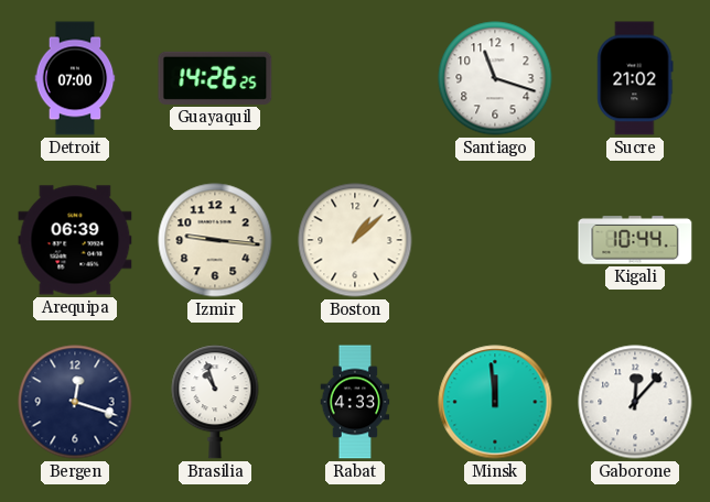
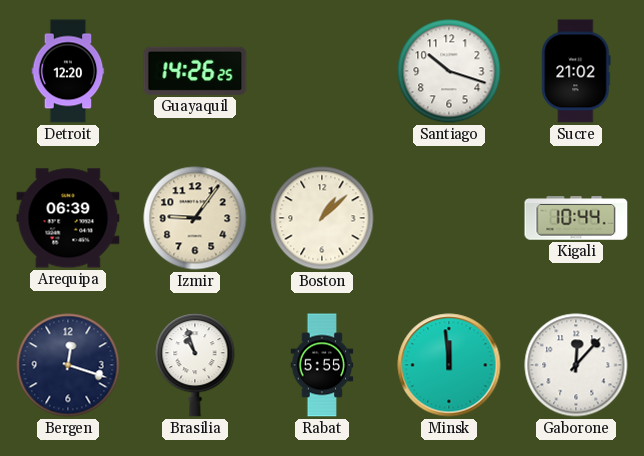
Detroit: 07:00 -> 12:20 (68, 71)
Santiago: 11:18 -> 10:18 (449, 71)
Izmir: 9:16 -> 9:06 (195, 218)
Rabat: 4:33 -> 5:55 (322, 365)
